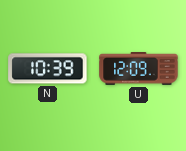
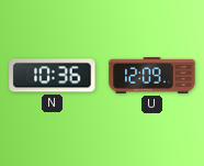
N: 10:39 -> 10:36 (53, 76)
